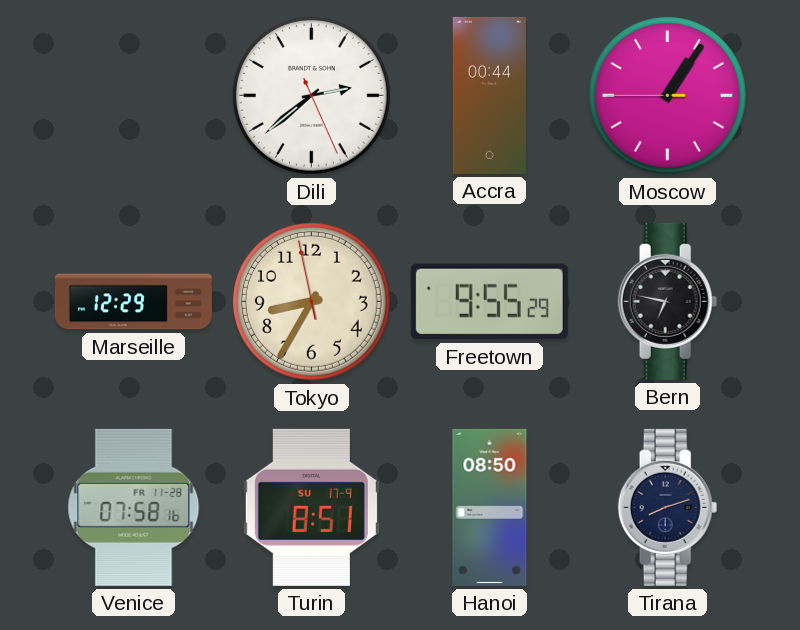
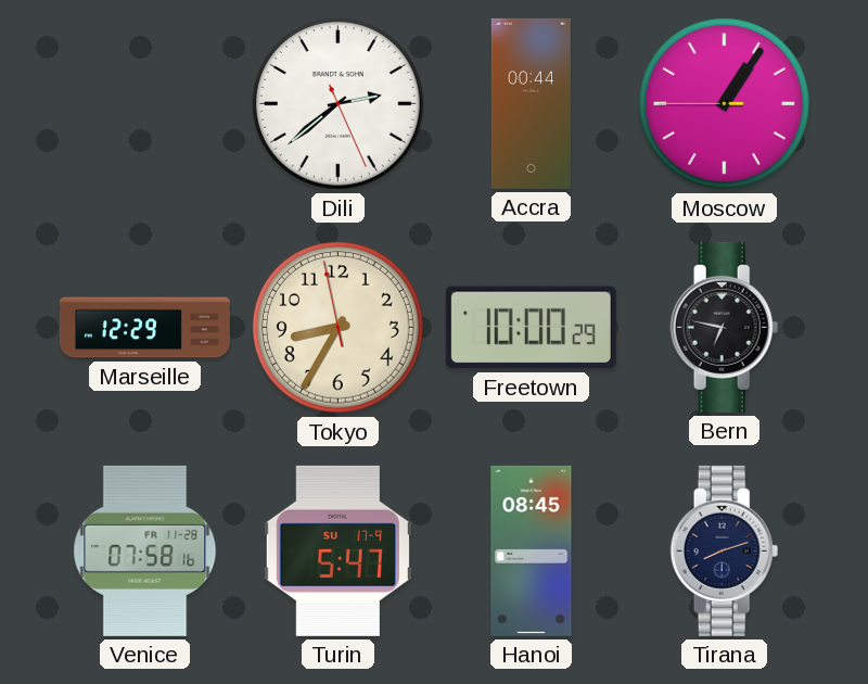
Freetown: 9:55 -> 10:00 (531, 328)
Turin: 8:51 -> 5:47 (337, 550)
Hanoi: 08:50 -> 08:45 (532, 550)
